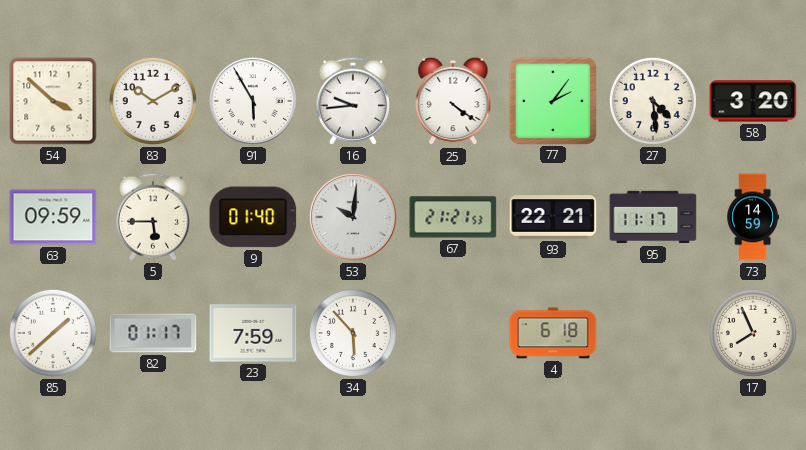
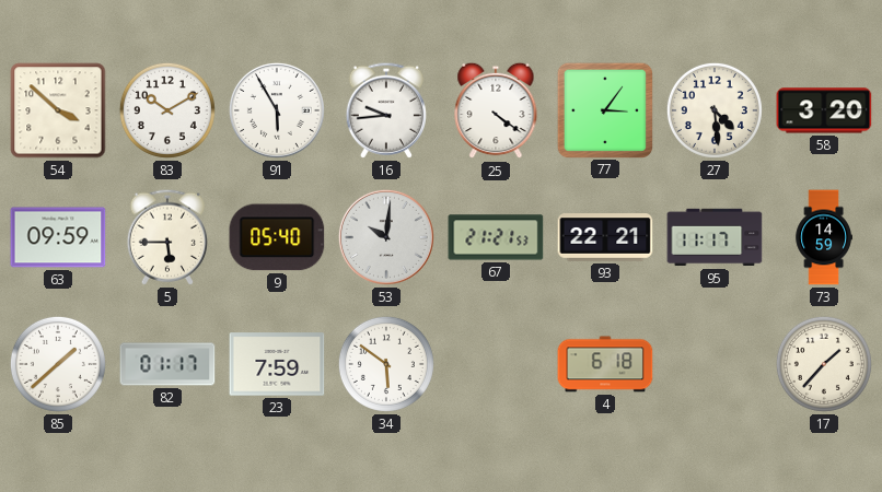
77: 2:06 -> 3:06 (604, 109)
9: 01:40 -> 05:40 (277, 237)
34: 5:53 -> 5:51 (386, 364)
17: 7:56 -> 1:37 (824, 364)
